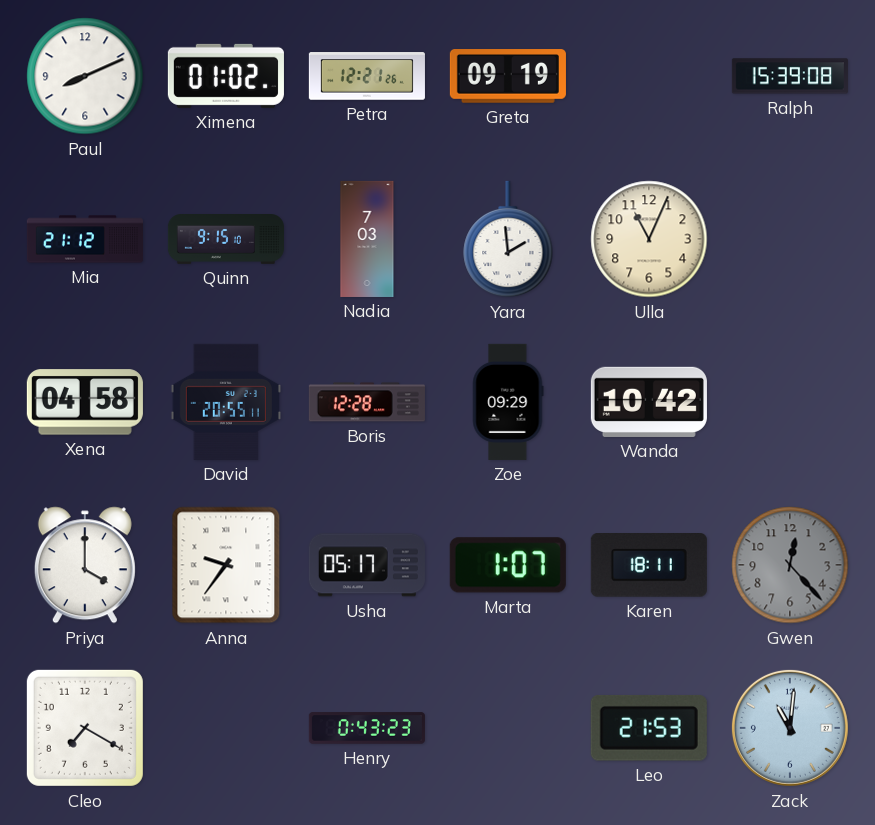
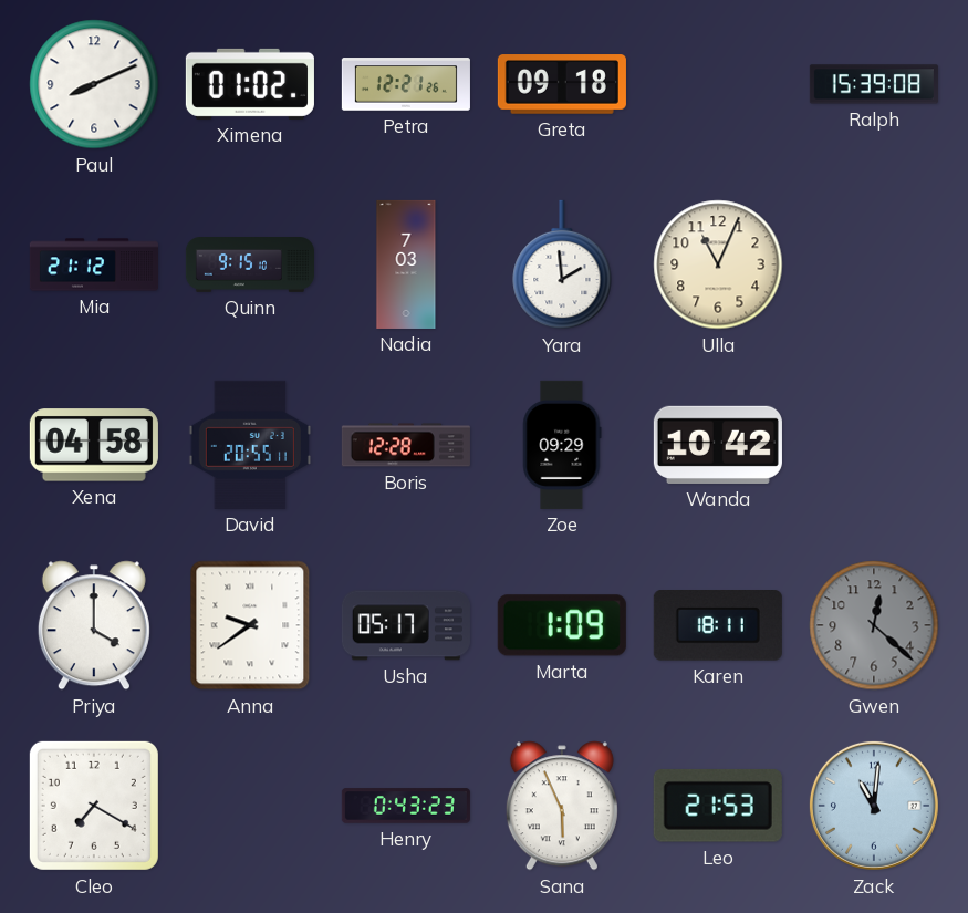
Greta: 09:19 -> 09:18 (562, 84)
Anna: 9:36 -> 9:39 (250, 625)
Marta: 1:07 -> 1:09 (562, 625)
Gwen: 12:23 -> 12:22 (874, 625)
Sana: none -> 5:56 (562, 806)
